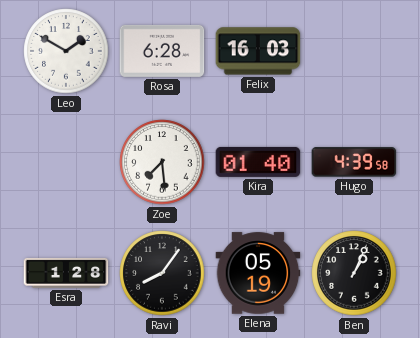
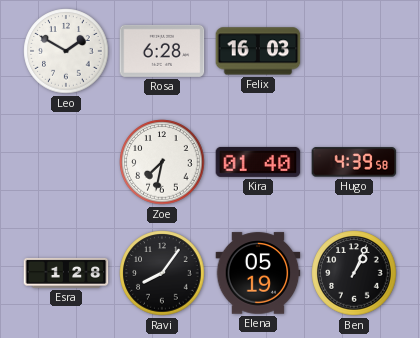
Zoe: 7:29 -> 7:32 (162, 162)
